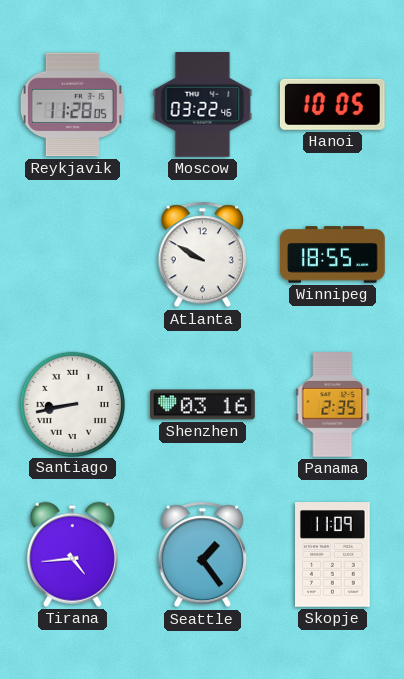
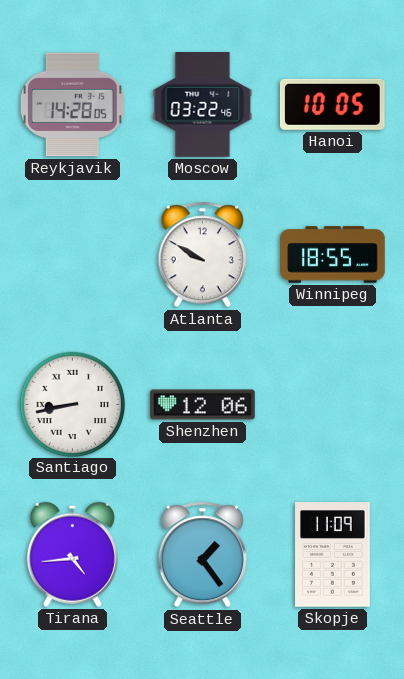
Reykjavik: 11:28 -> 14:28 (72, 105)
Shenzhen: 03:16 -> 12:06 (203, 405)
Panama: 2:35 -> none (333, 405)
